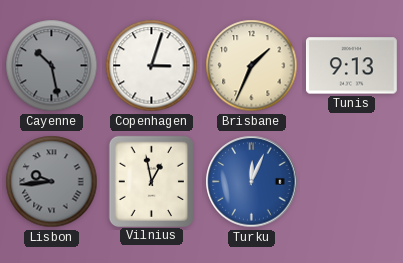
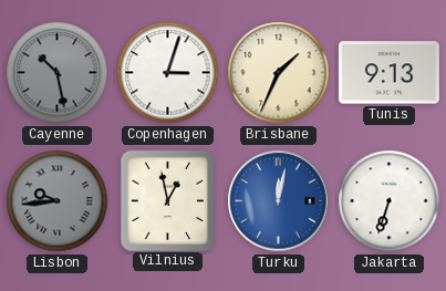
Turku: 12:04 -> 12:02 (279, 201)
Jakarta: none -> 6:33 (390, 201)
